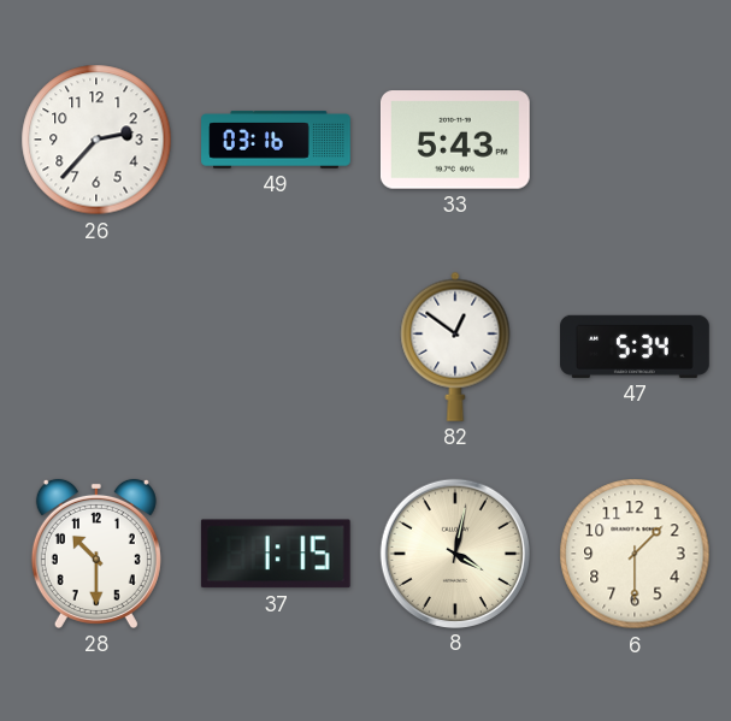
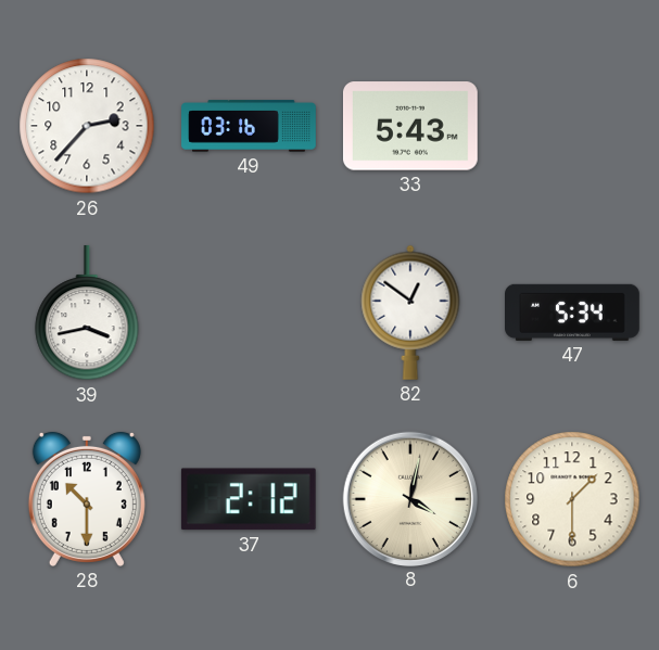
39: none -> 3:43 (87, 313)
37: 1:15 -> 2:12 (249, 499)
